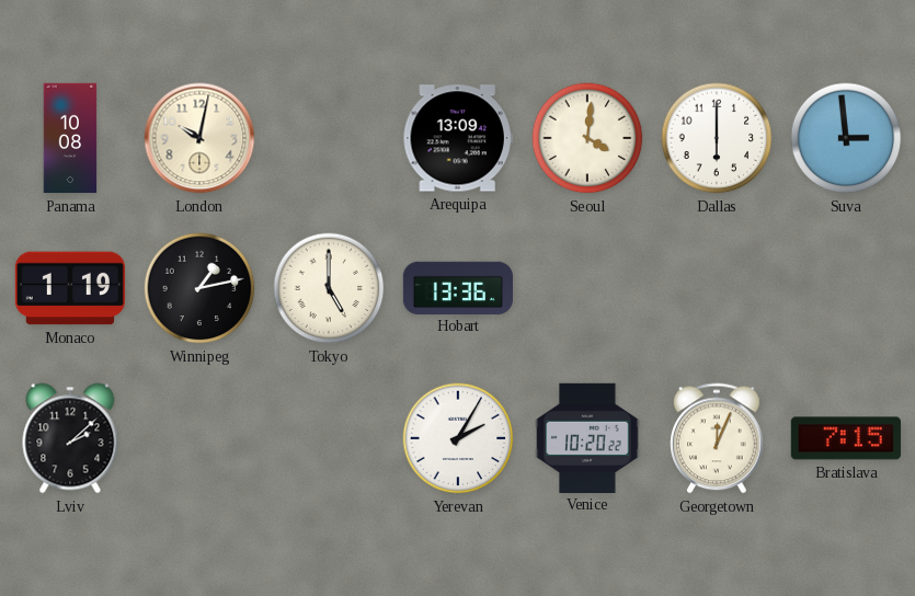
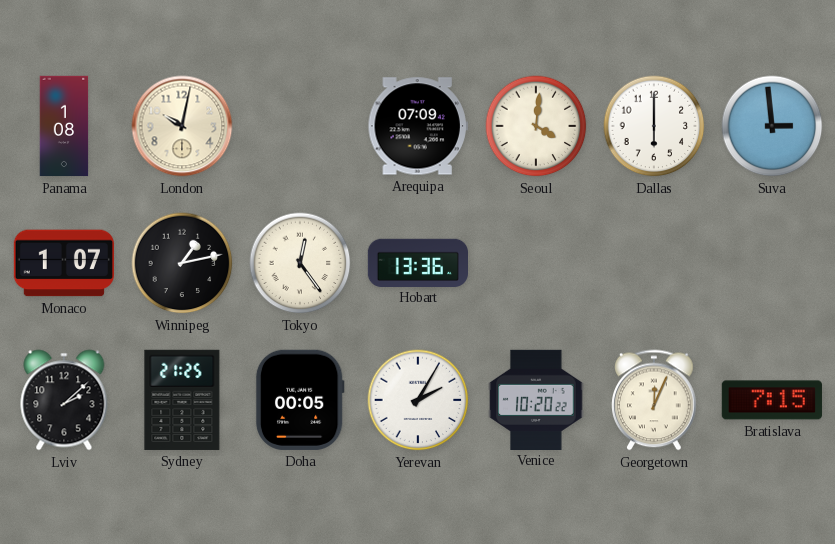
Panama: 10:08 -> 1:08 (64, 126)
Arequipa: 13:09 -> 07:09 (418, 126)
Monaco: 1:19 -> 1:07 (63, 263)
Tokyo: 5:00 -> 12:24 (300, 263)
Sydney: none -> 21:25 (182, 400)
Doha: none -> 00:05 (300, 400)
